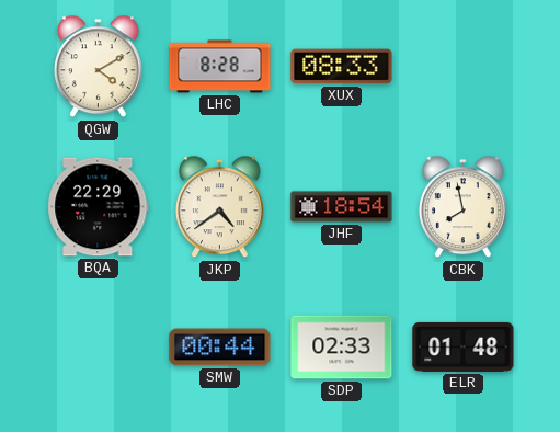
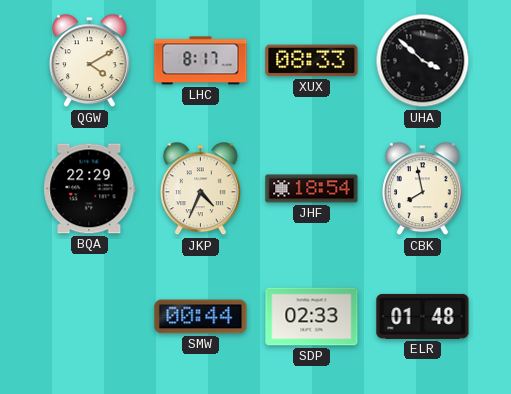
LHC: 8:28 -> 8:17 (201, 61)
UHA: none -> 3:52 (423, 61)
JKP: 4:39 -> 4:34 (201, 189)
